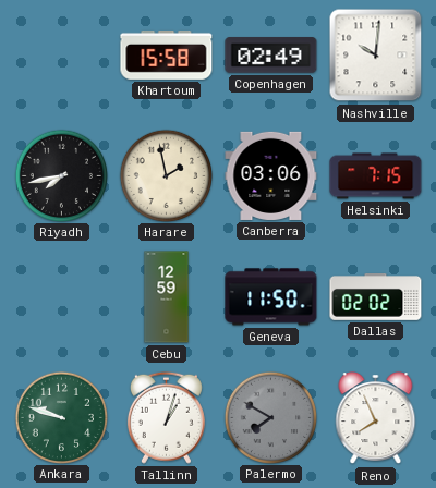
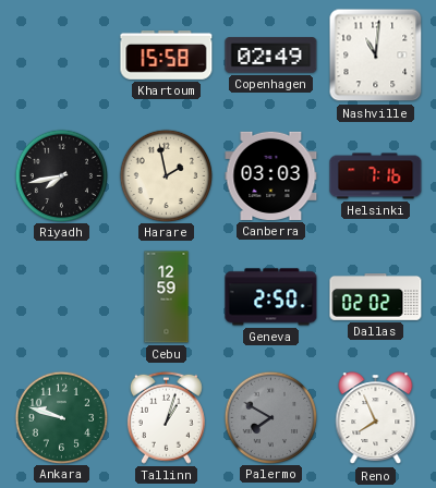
Nashville: 10:01 -> 11:01 (376, 56)
Canberra: 03:06 -> 03:03 (271, 175)
Helsinki: 7:15 -> 7:16 (376, 176)
Geneva: 11:50 -> 2:50 (271, 297)
